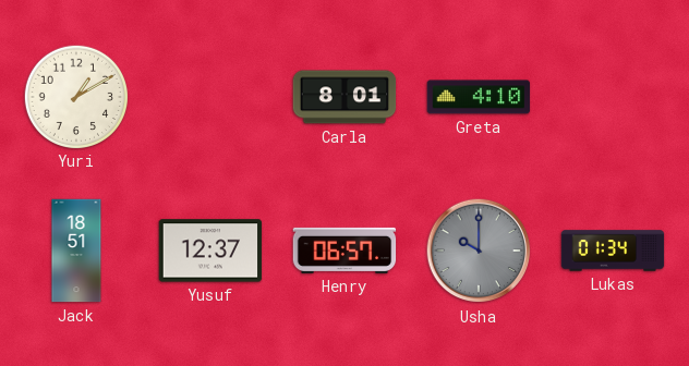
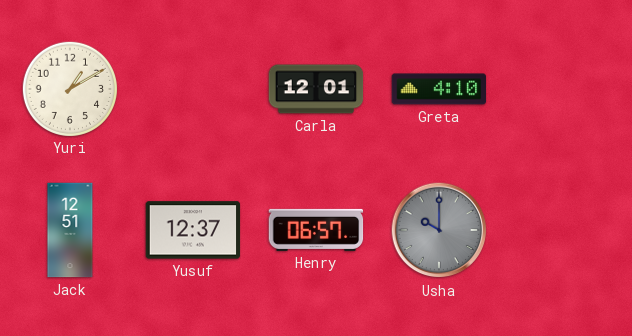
Carla: 8:01 -> 12:01 (316, 89)
Jack: 18:51 -> 12:51 (70, 230)
Lukas: 01:34 -> none (613, 251)
